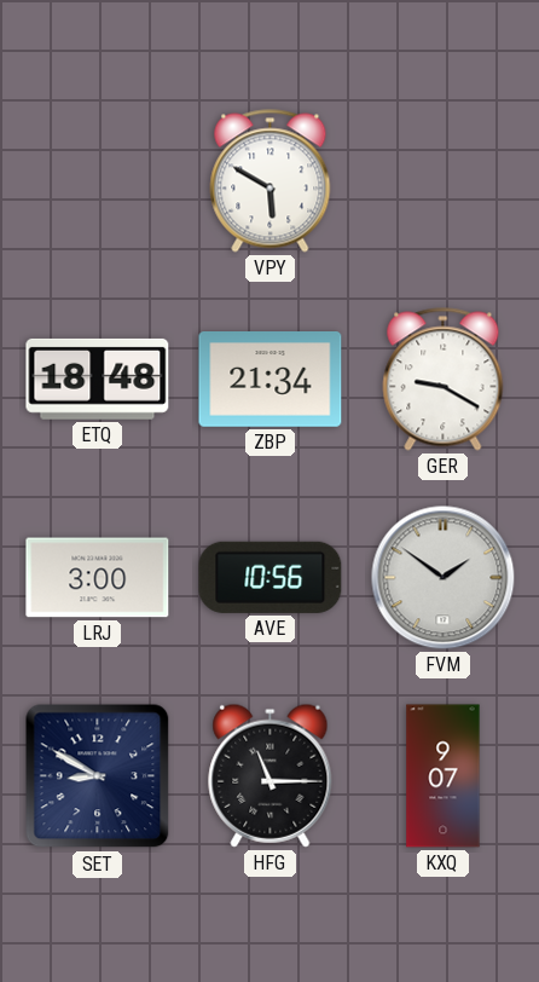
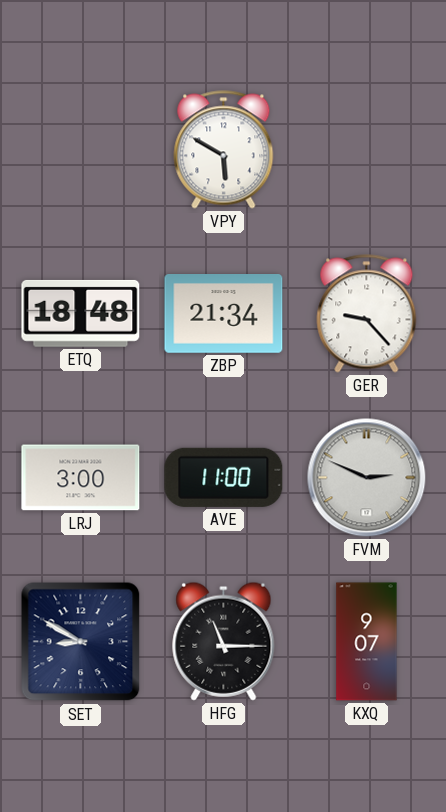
GER: 9:20 -> 9:23 (367, 314)
AVE: 10:56 -> 11:00 (224, 477)
FVM: 1:51 -> 2:49 (367, 478)
